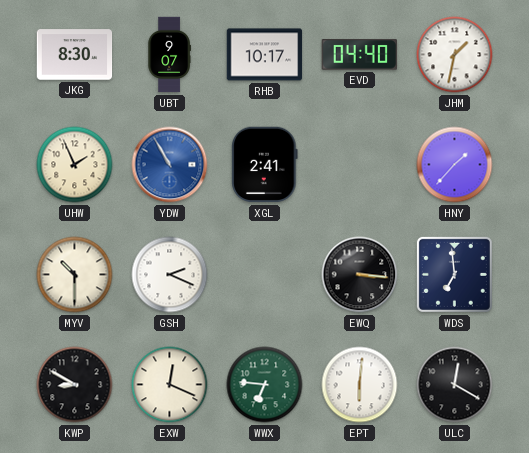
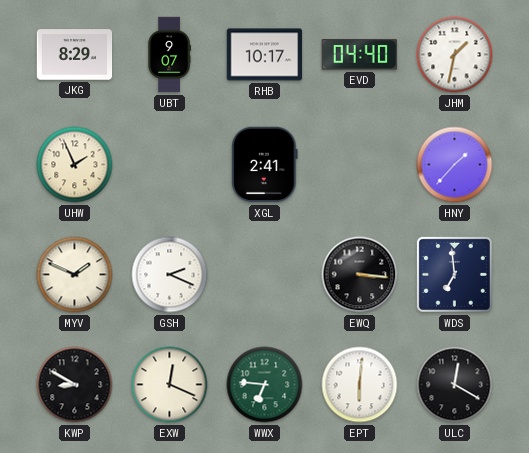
JKG: 8:30 -> 8:29 (75, 55)
YDW: 10:55 -> none (170, 165)
MYV: 10:30 -> 1:49 (75, 275)
